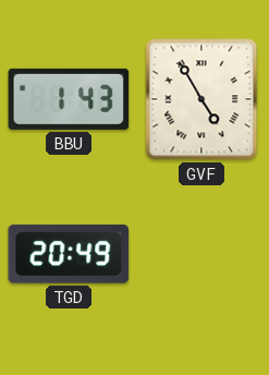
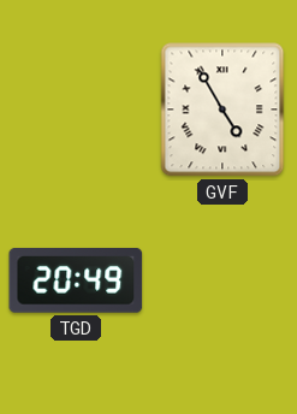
BBU: 1:43 -> none (69, 99)
